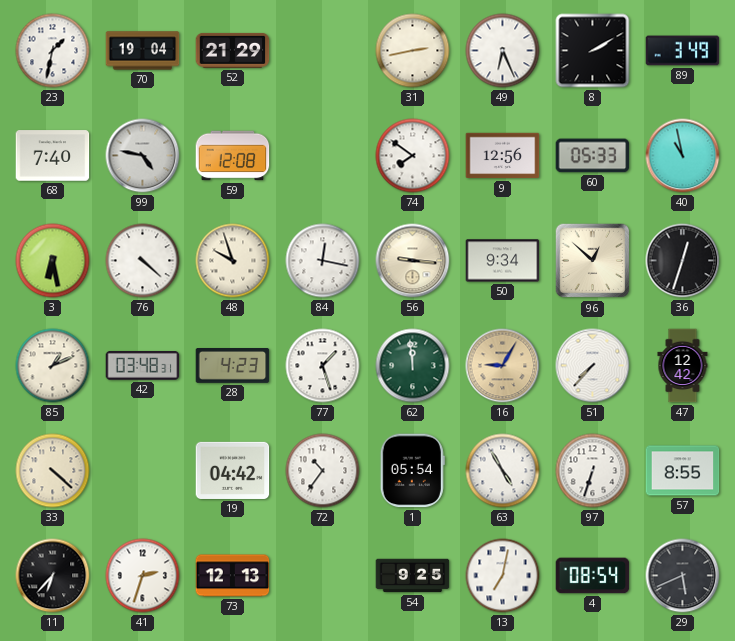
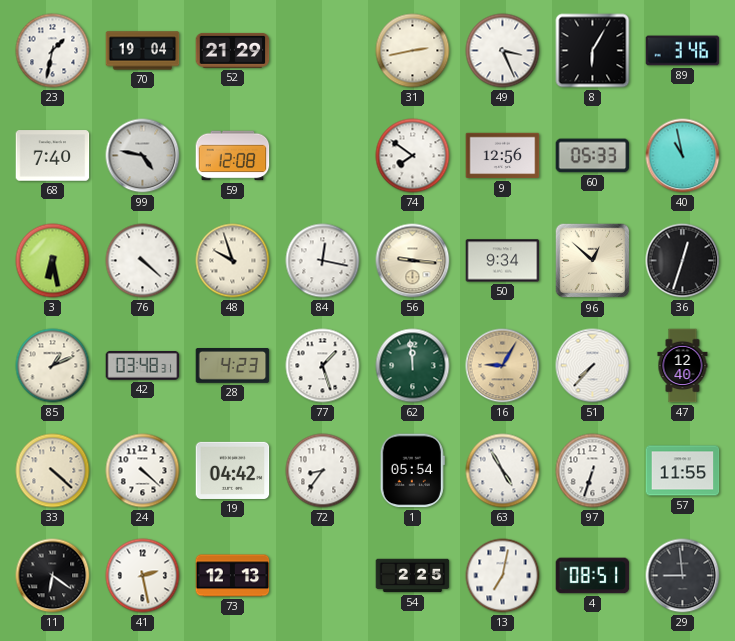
49: 6:26 -> 3:26 (503, 51)
8: 2:10 -> 6:05 (593, 51)
89: 3:49 -> 3:46 (683, 51)
47: 12:42 -> 12:40 (683, 366)
24: none -> 4:22 (143, 471)
72: 10:36 -> 8:36 (323, 471)
57: 8:55 -> 11:55 (683, 471)
11: 6:37 -> 6:21 (53, 576)
41: 2:33 -> 2:28 (143, 576)
54: 9:25 -> 2:25 (413, 576)
4: 08:54 -> 08:51 (593, 576)
29: 5:41 -> 8:59 (683, 576)
